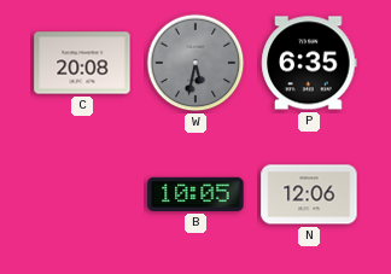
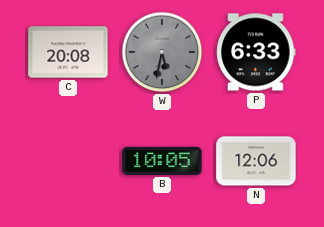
P: 6:35 -> 6:33 (256, 52)
